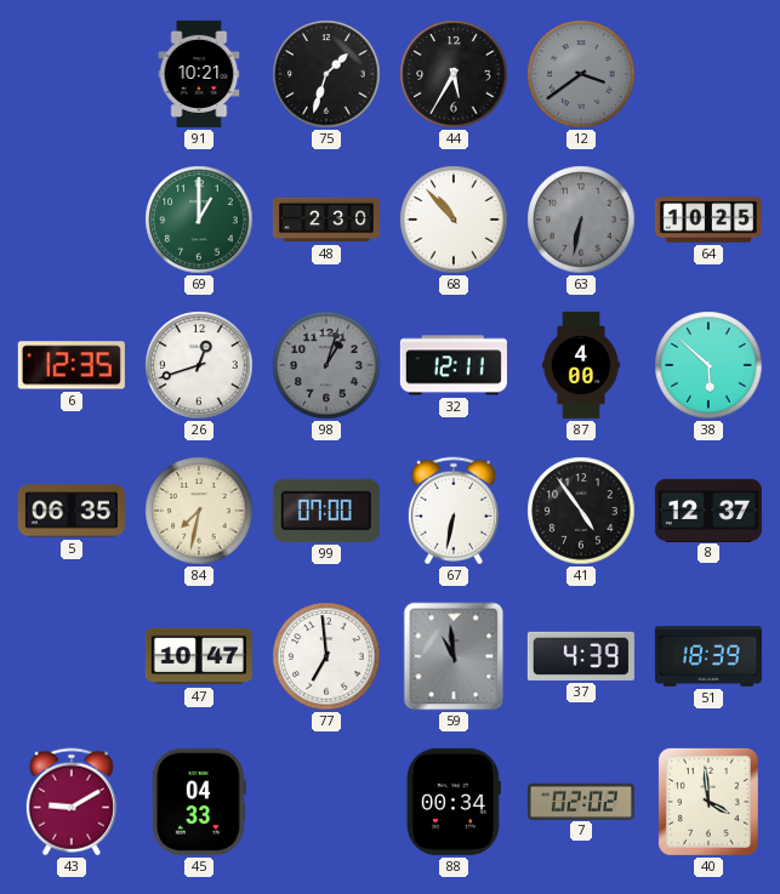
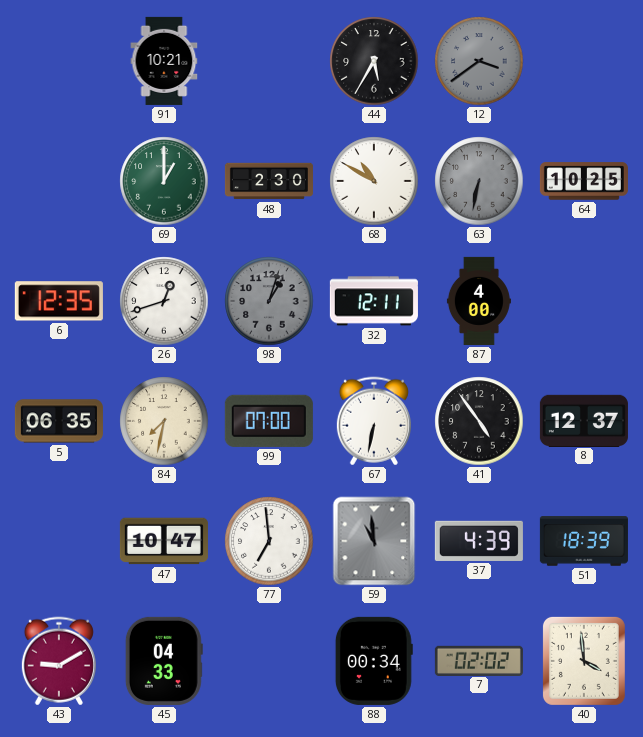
75: 1:33 -> none (326, 74)
68: 10:53 -> 10:50 (374, 181)
38: 5:52 -> none (708, 365)
